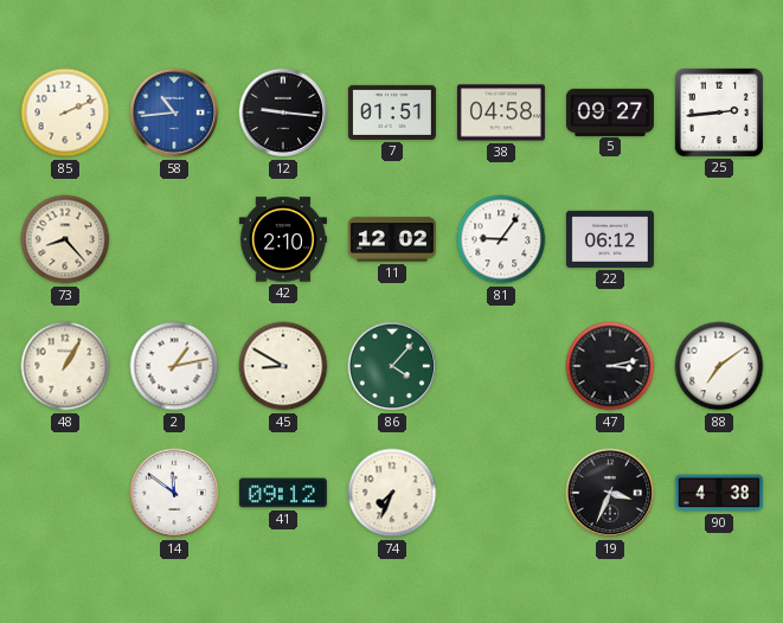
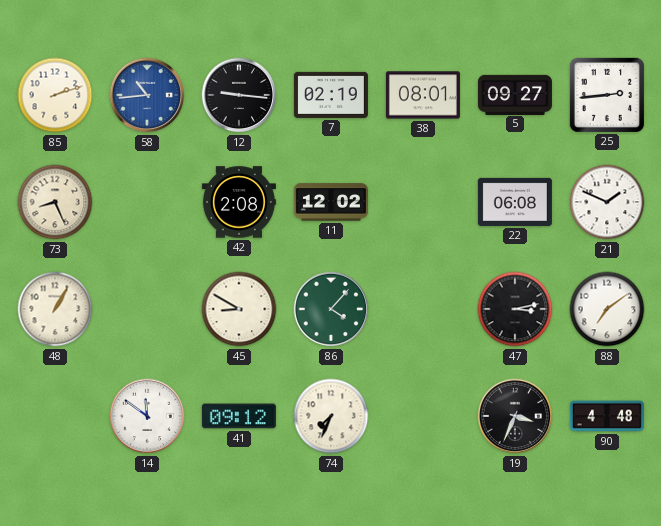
85: 2:11 -> 2:12 (55, 95)
7: 01:51 -> 02:19 (331, 95)
38: 04:58 -> 08:01 (423, 95)
73: 8:23 -> 8:26 (55, 202)
42: 2:10 -> 2:08 (239, 202)
81: 9:06 -> none (501, 239)
22: 06:12 -> 06:08 (515, 202)
21: none -> 1:49 (607, 202)
2: 1:13 -> none (174, 366)
90: 4:38 -> 4:48 (607, 416)
